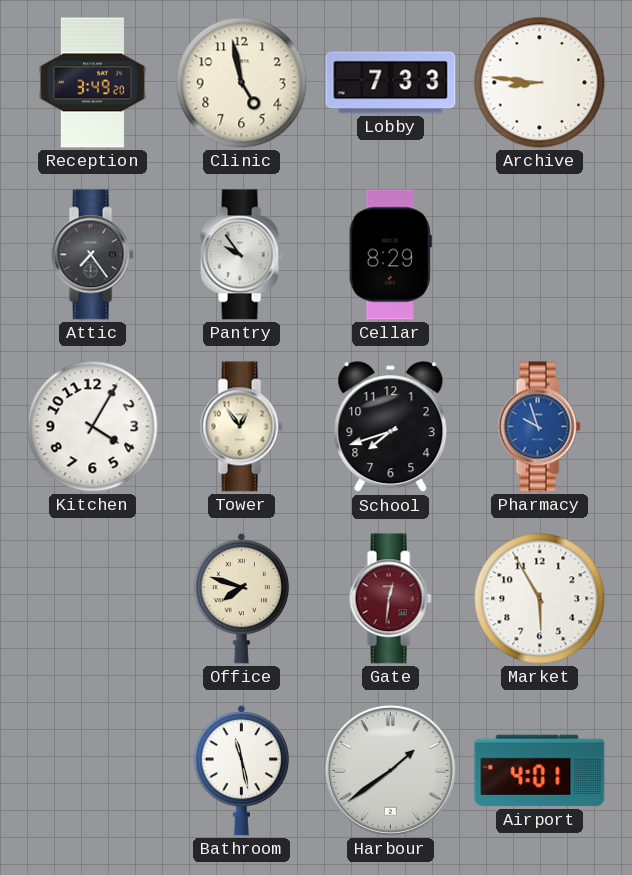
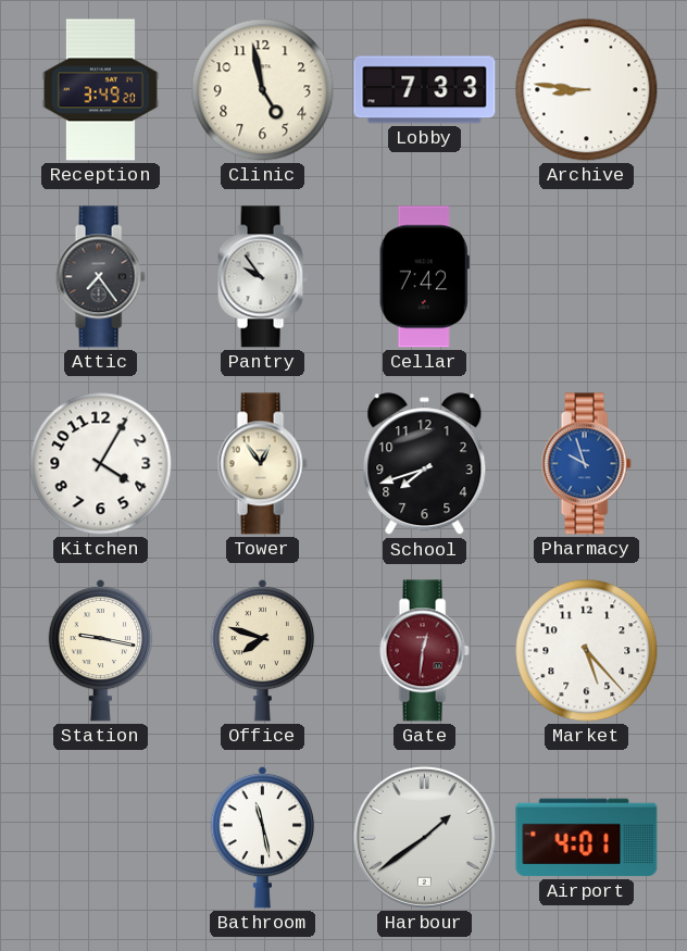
Cellar: 8:29 -> 7:42 (424, 277)
Station: none -> 9:17 (101, 650)
Market: 5:55 -> 5:23 (587, 651)
